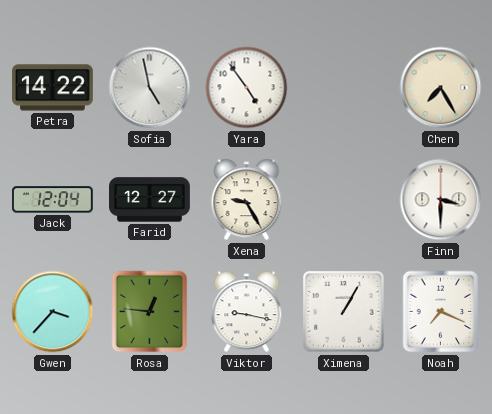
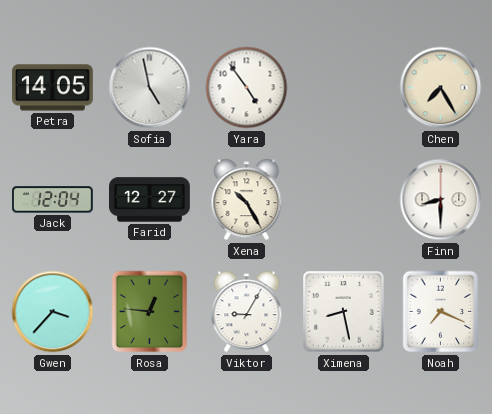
Petra: 14:22 -> 14:05 (53, 88)
Xena: 9:25 -> 10:25 (247, 200)
Finn: 3:30 -> 8:30 (441, 200)
Viktor: 9:17 -> 9:05 (247, 312)
Ximena: 1:05 -> 8:28 (344, 312)
